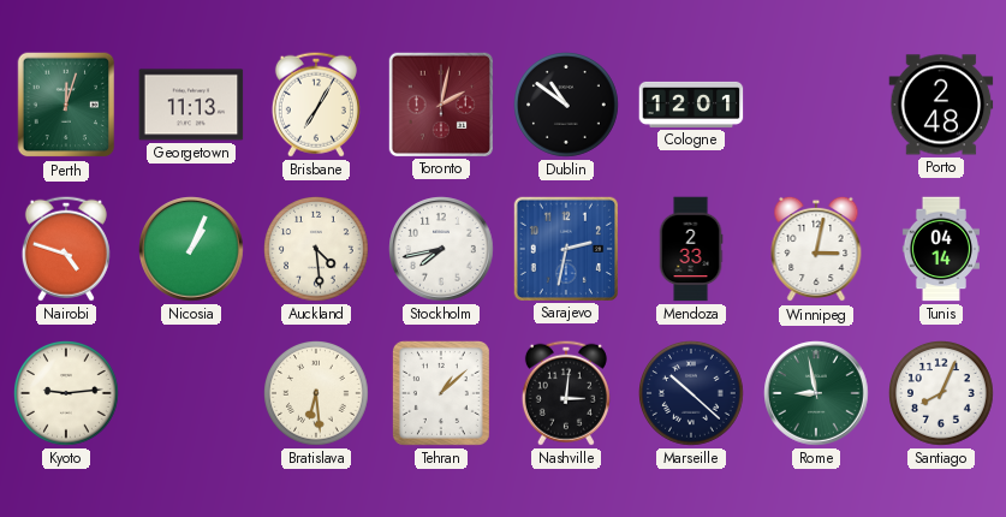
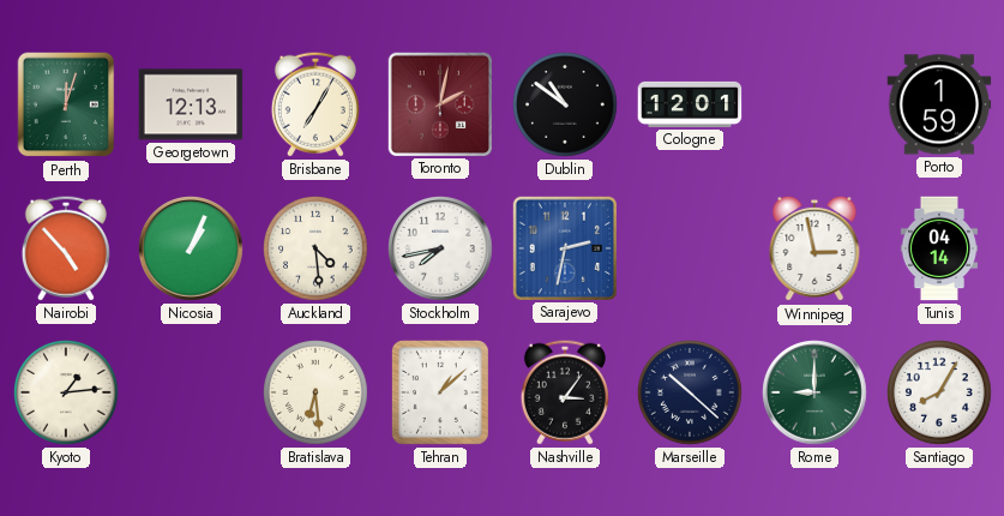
Georgetown: 11:13 -> 12:13 (191, 104)
Porto: 2:48 -> 1:59 (939, 104)
Nairobi: 4:48 -> 4:53 (66, 248)
Mendoza: 2:33 -> none (691, 249)
Winnipeg: 3:02 -> 2:58 (814, 248)
Kyoto: 9:14 -> 1:14 (67, 394)
Nashville: 3:01 -> 3:06 (565, 392)
Rome: 8:58 -> 9:00 (814, 392)
Santiago: 8:04 -> 8:05 (940, 394)
